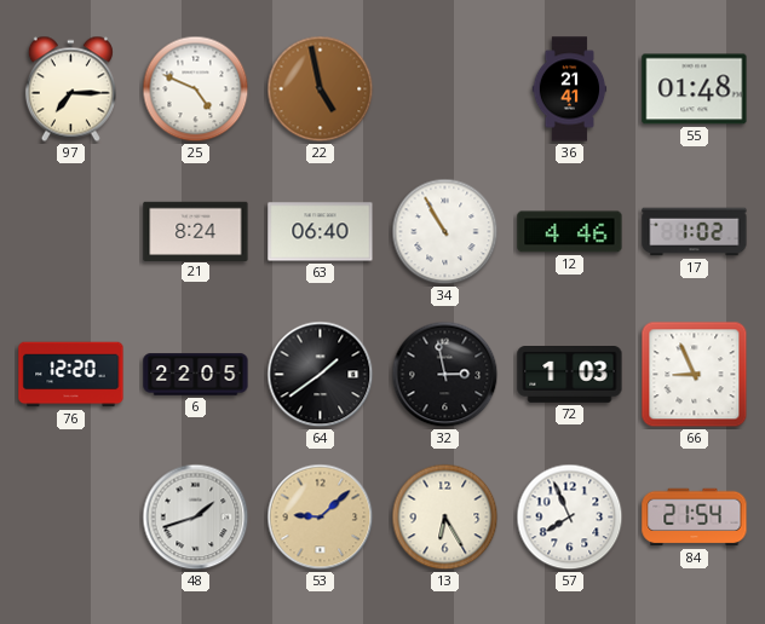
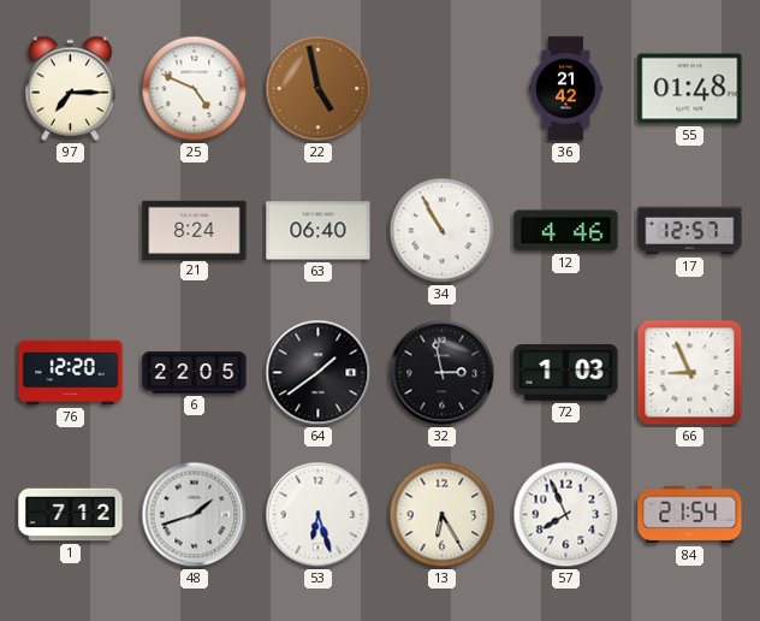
36: 21:41 -> 21:42 (566, 89)
17: 1:02 -> 12:57 (690, 231)
1: none -> 7:12 (71, 515)
53: 9:08 -> 6:27 (319, 515)
53 dial: champagne -> white (319, 515)
